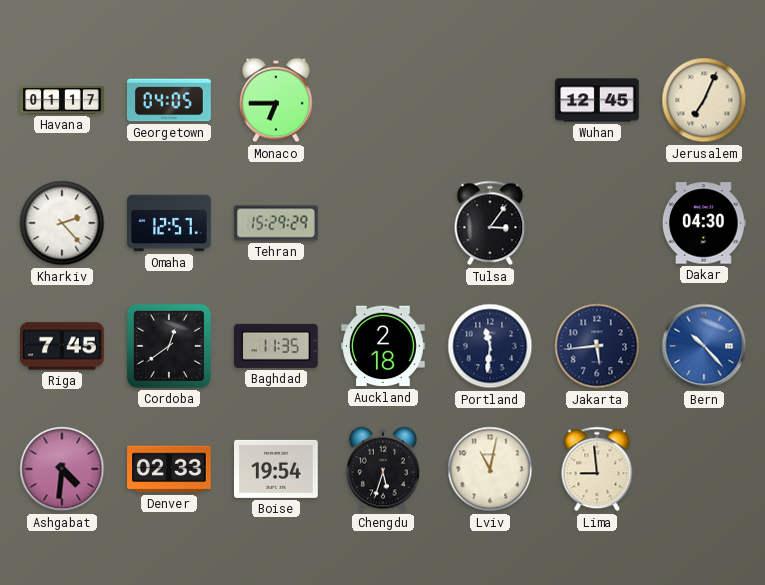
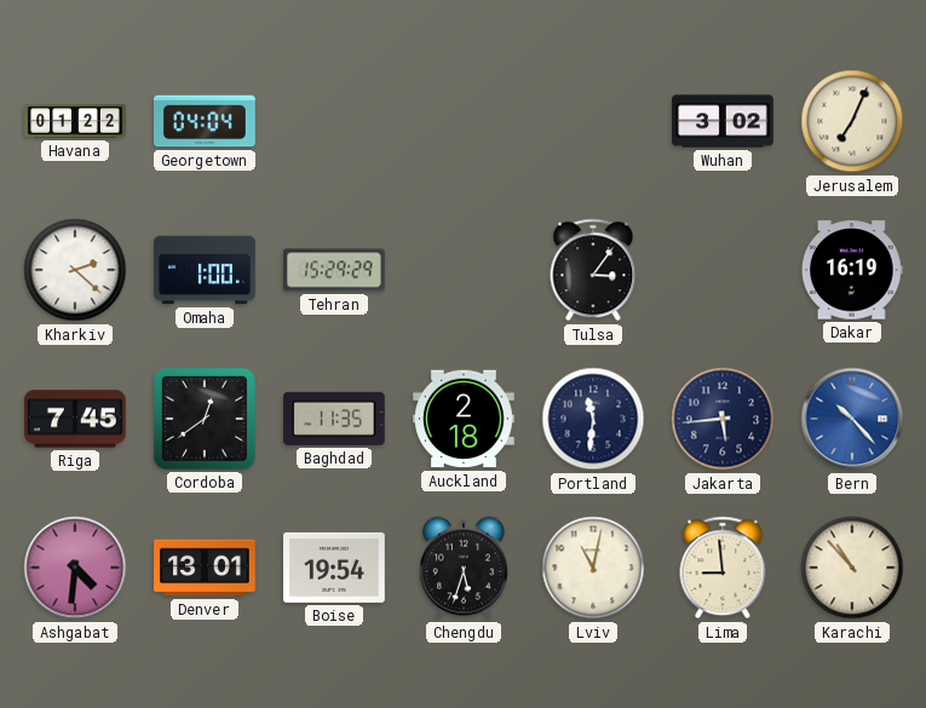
Havana: 01:17 -> 01:22 (75, 121)
Georgetown: 04:05 -> 04:04 (206, 121)
Monaco: 6:45 -> none (277, 100)
Wuhan: 12:45 -> 3:02 (723, 121)
Kharkiv: 2:23 -> 2:22 (75, 270)
Omaha: 12:57 -> 1:00 (205, 270)
Dakar: 04:30 -> 16:19 (852, 270)
Denver: 02:33 -> 13:01 (205, 568)
Karachi: none -> 10:53 (852, 568)
